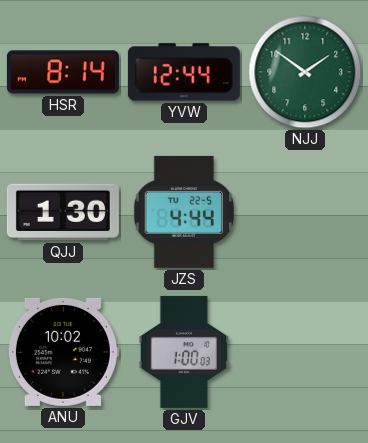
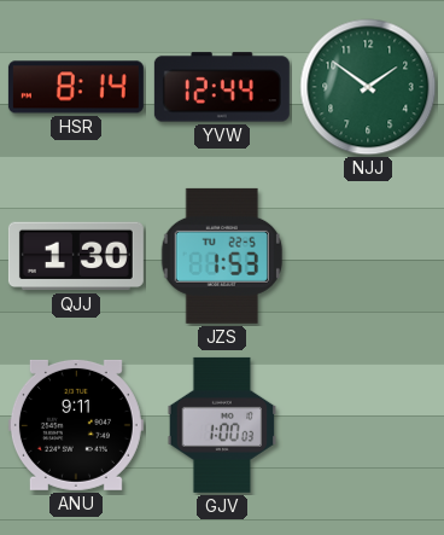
JZS: 4:44 -> 1:53 (222, 256)
ANU: 10:02 -> 9:11 (76, 425)
